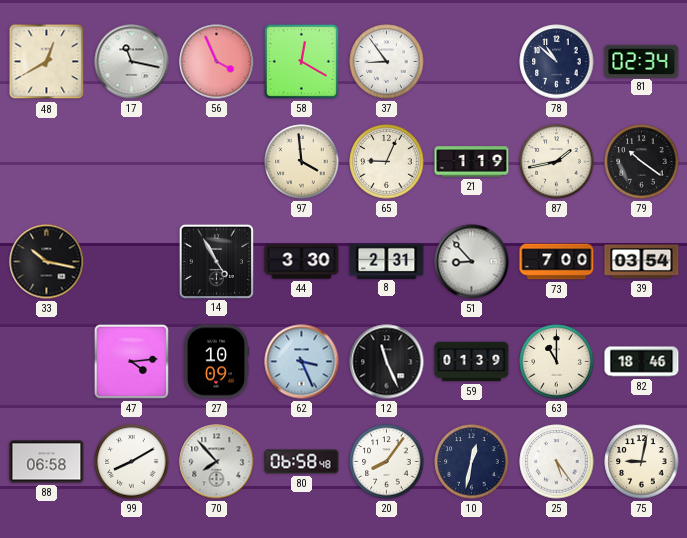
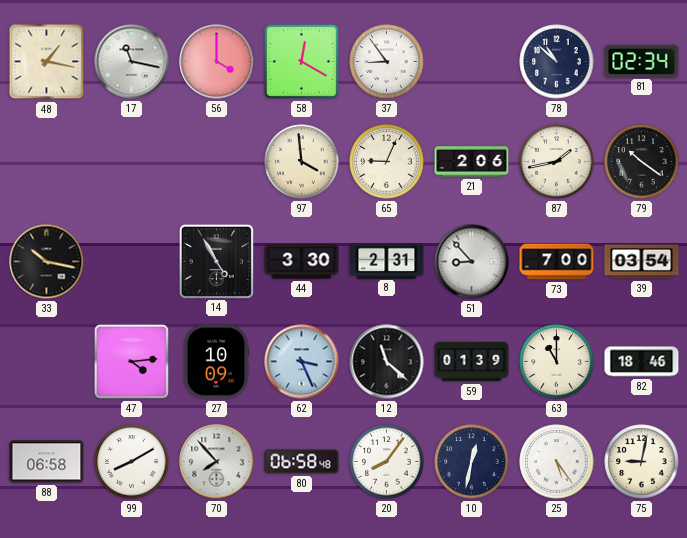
48: 12:40 -> 1:17 (47, 62)
56: 3:56 -> 4:00 (217, 62)
21: 1:19 -> 2:06 (472, 162)
12: 11:26 -> 11:22 (387, 362)
